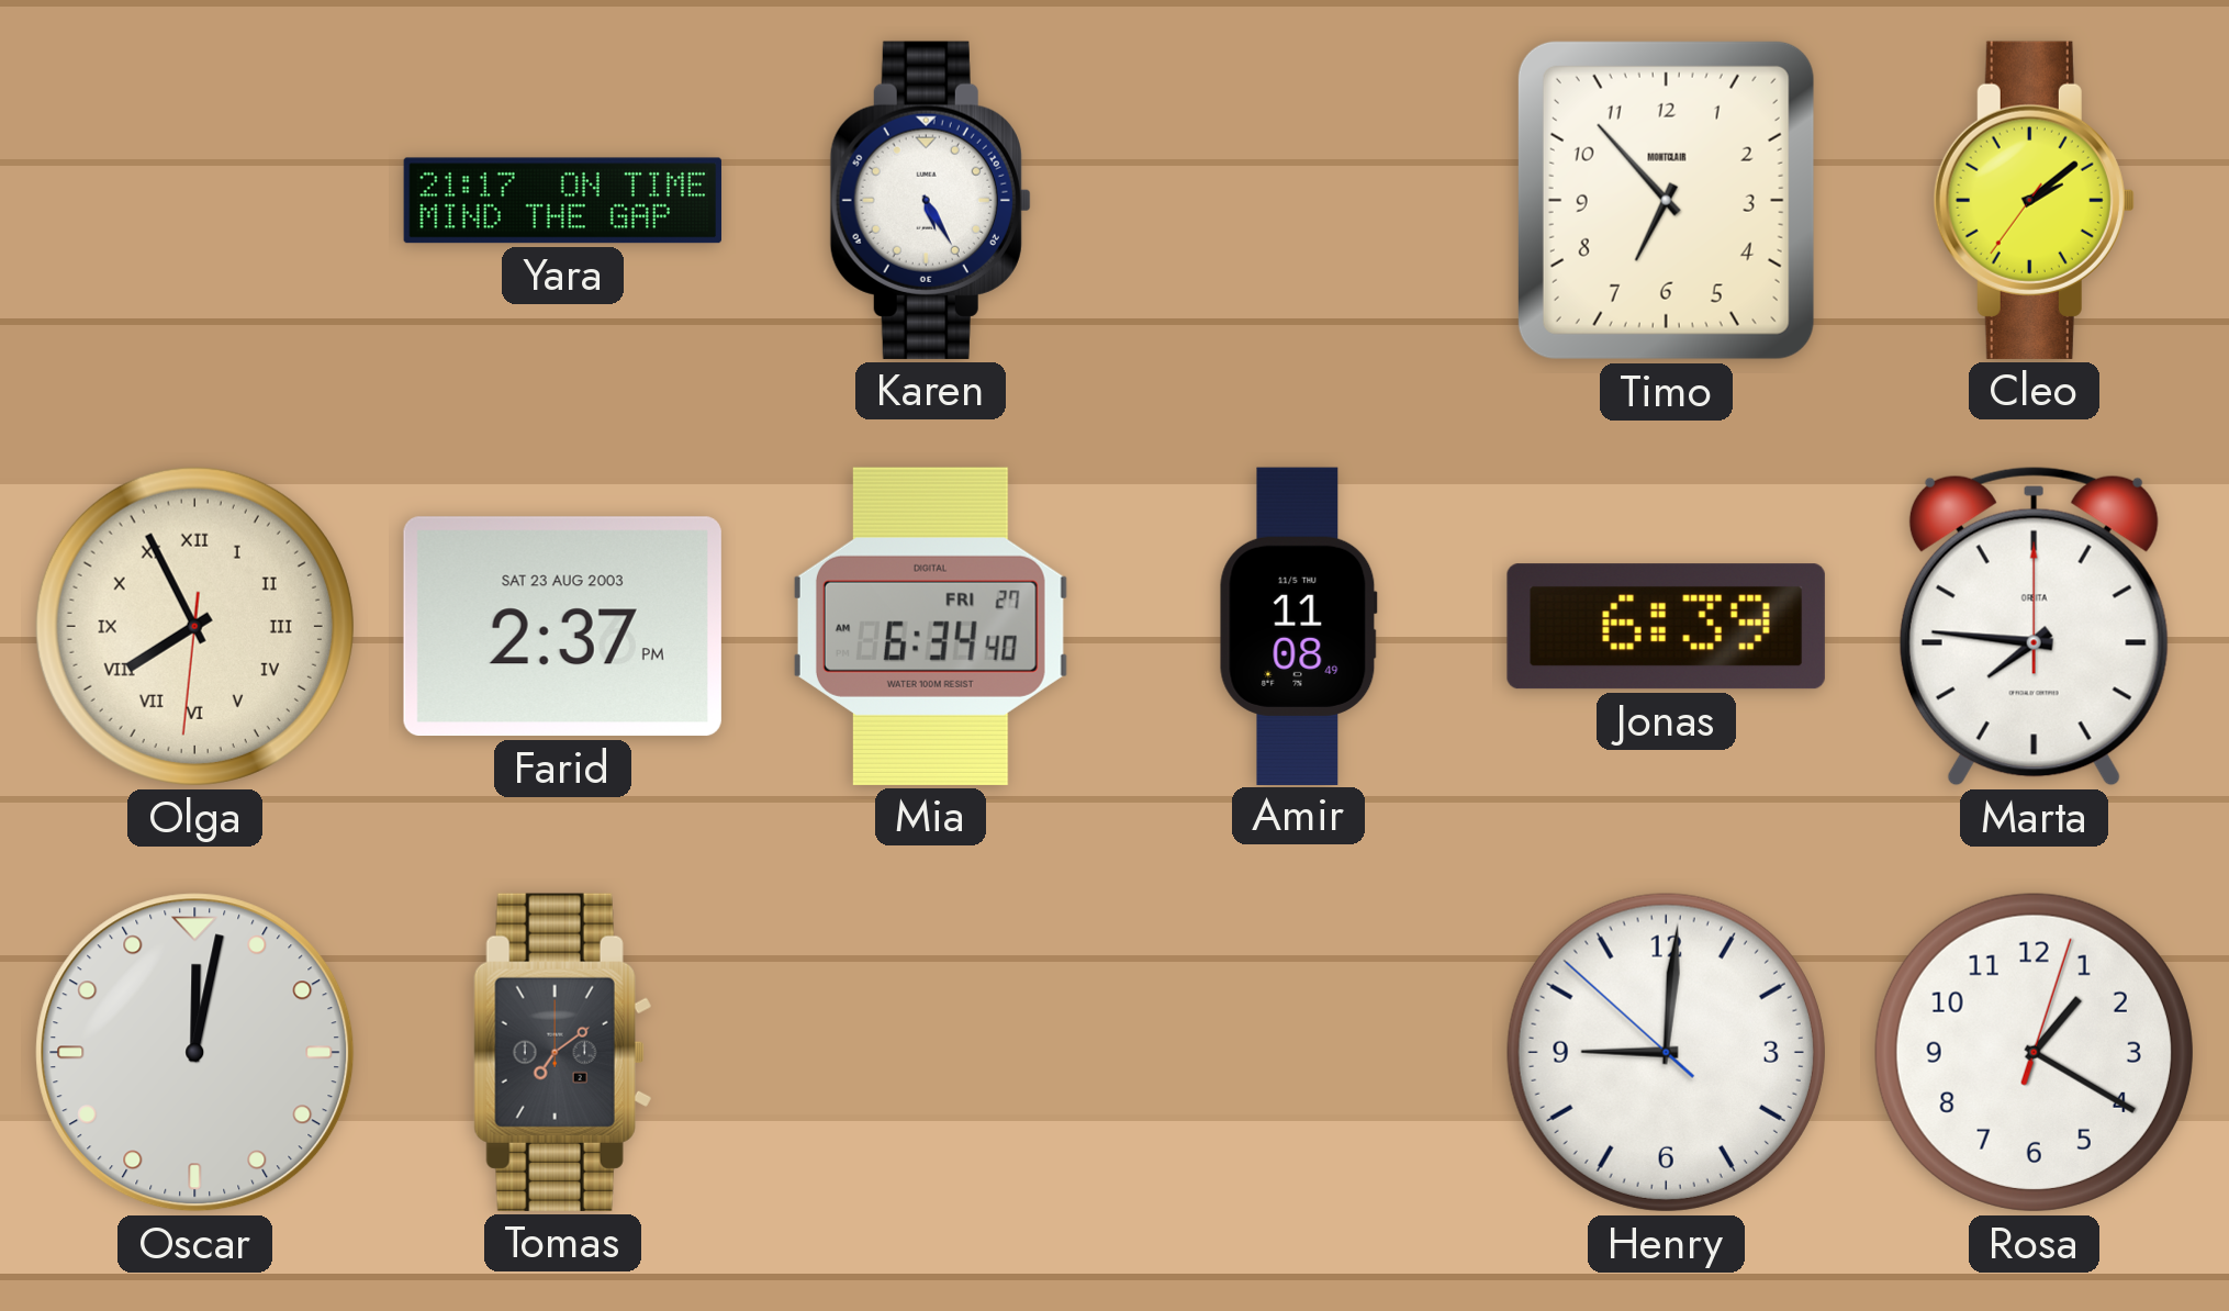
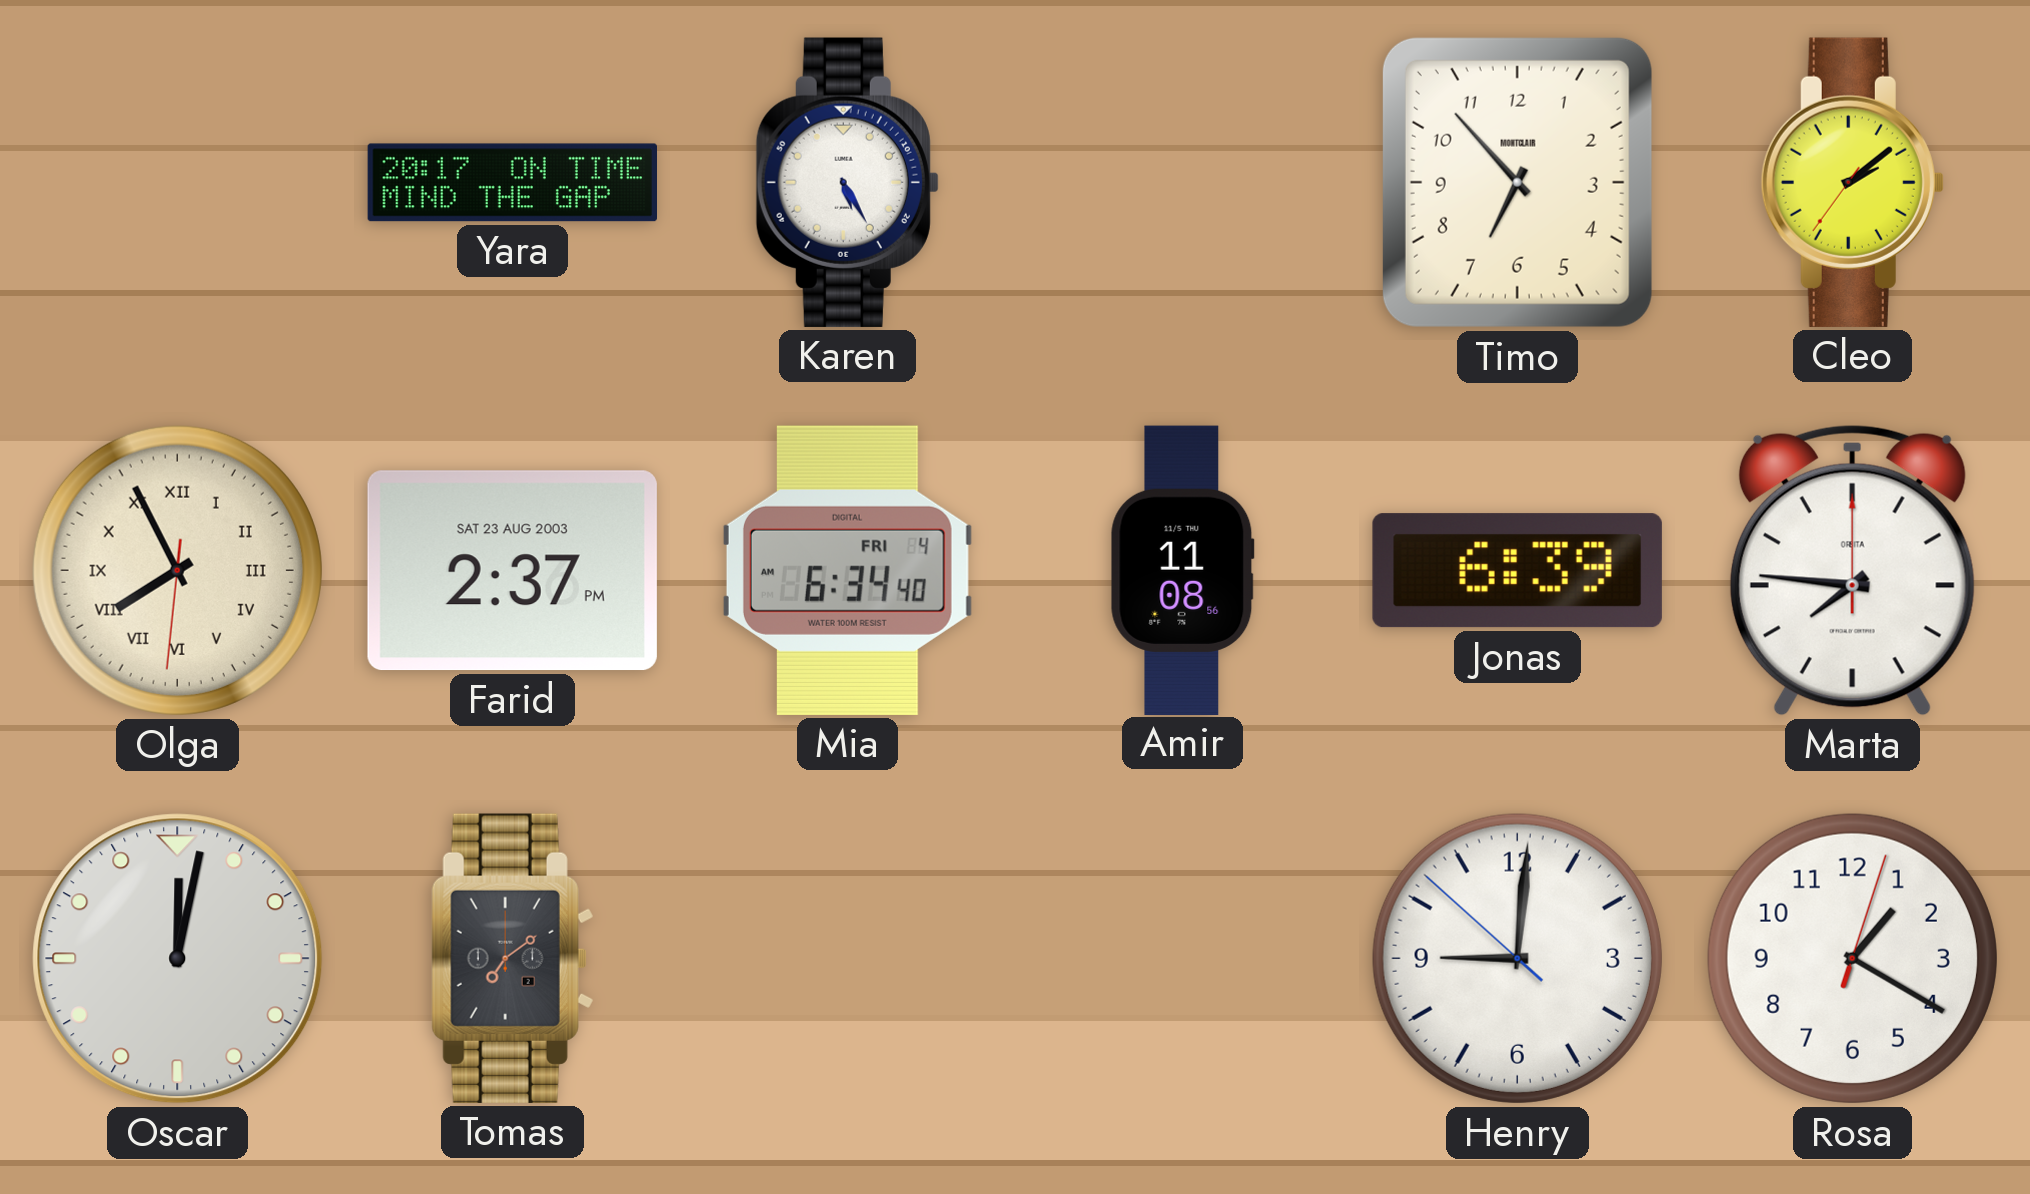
Yara: 21:17 -> 20:17 (512, 183)
Mia date: FRI 27 -> FRI 4 (847, 570)
Amir: 11:08:49 -> 11:08:56 (1182, 570)
